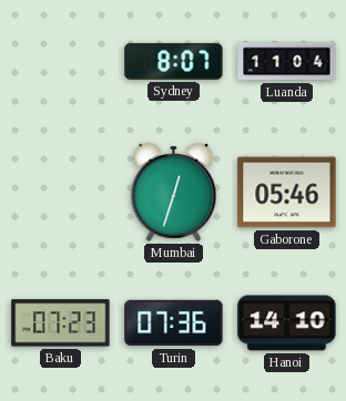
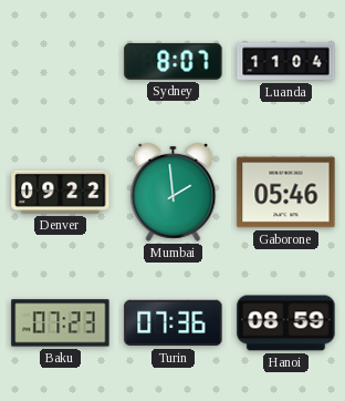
Denver: none -> 09:22 (61, 192)
Mumbai: 12:33 -> 1:59 (174, 192)
Hanoi: 14:10 -> 08:59 (286, 323)
